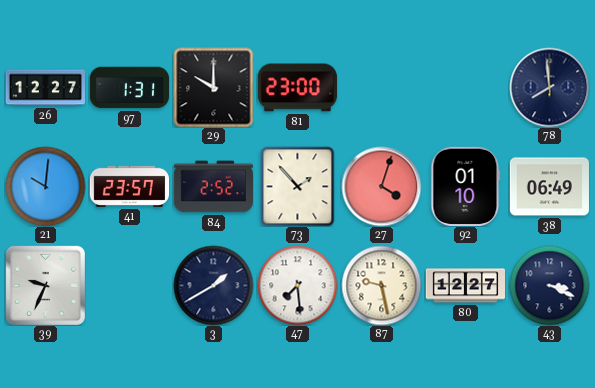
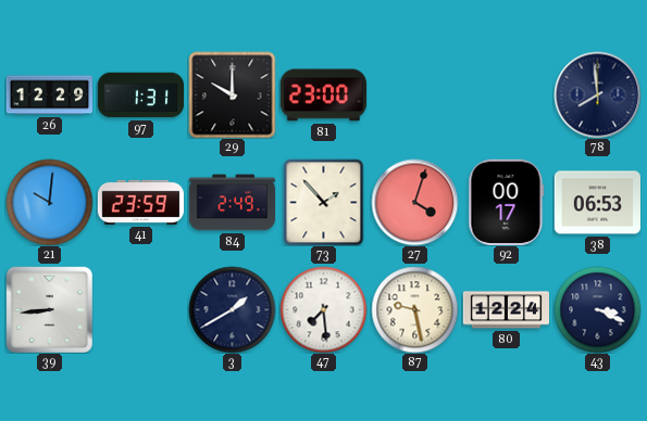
26: 12:27 -> 12:29 (49, 95)
41: 23:57 -> 23:59 (140, 202)
84: 2:52 -> 2:49 (232, 203)
92: 01:10 -> 00:17 (507, 202)
38: 06:49 -> 06:53 (597, 203)
39: 9:34 -> 8:44 (49, 309)
80: 12:27 -> 12:24 (506, 310)
